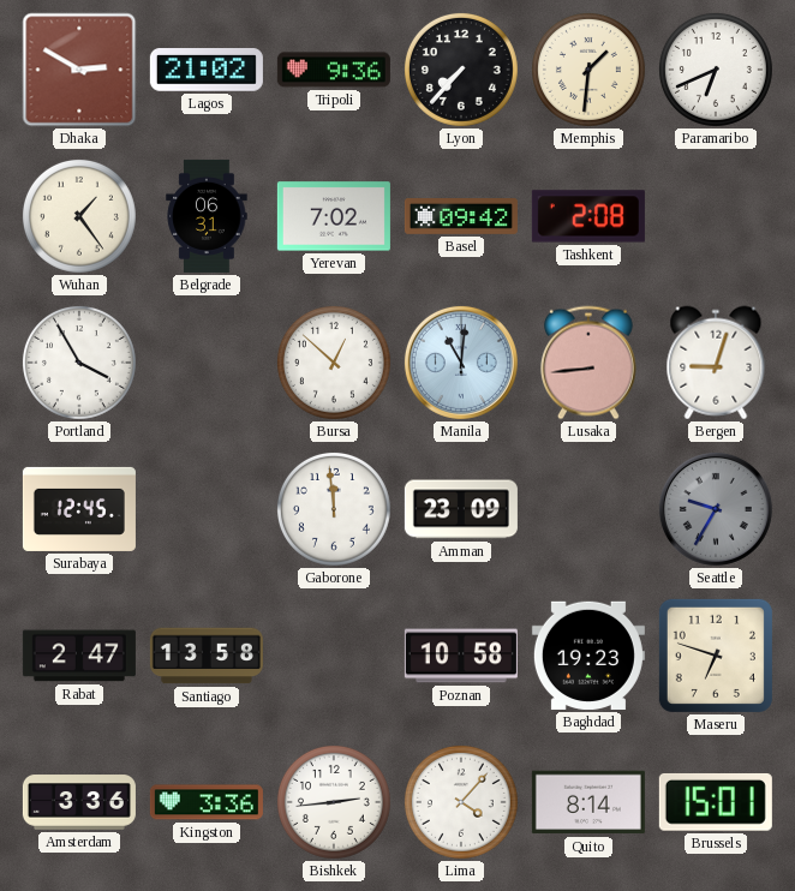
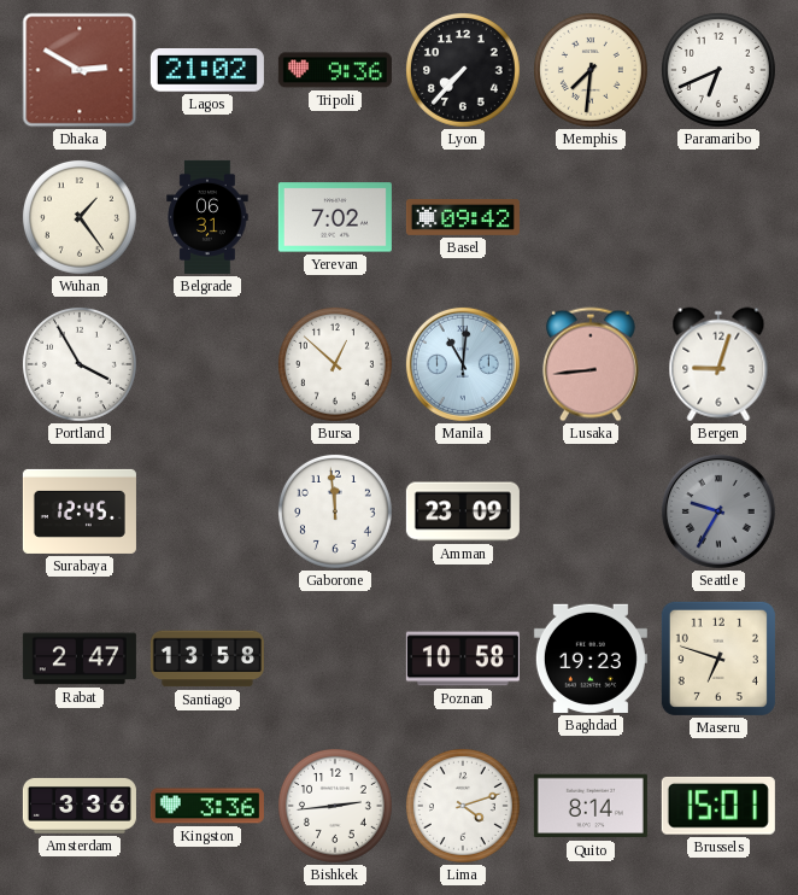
Memphis: 1:31 -> 7:31 (591, 70)
Tashkent: 2:08 -> none (588, 216)
Lima: 4:07 -> 4:12 (463, 806)
